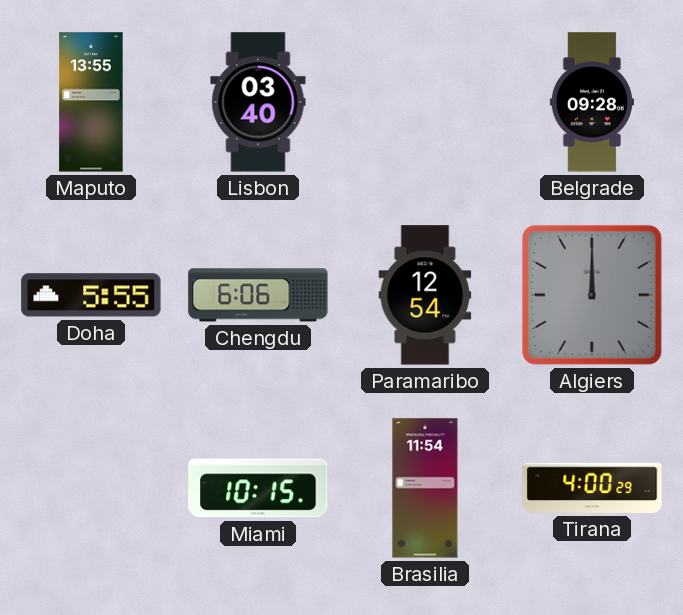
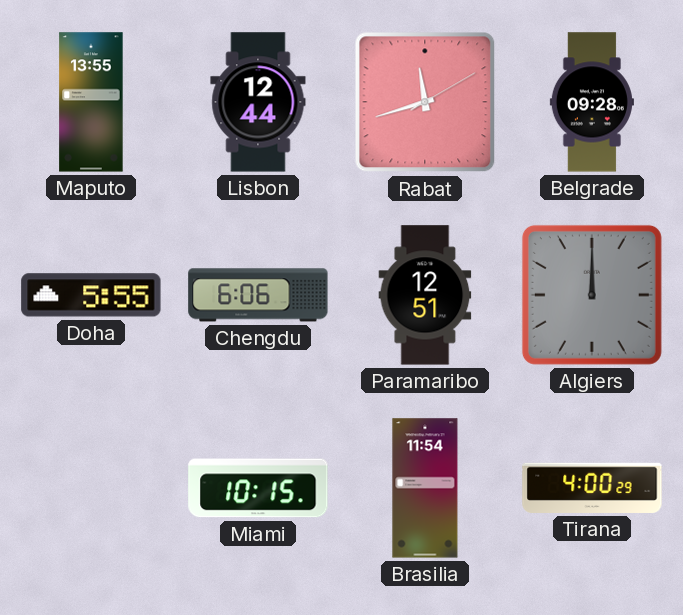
Lisbon: 03:40 -> 12:44 (258, 102)
Rabat: none -> 11:42 (425, 102)
Paramaribo: 12:54 -> 12:51 (425, 295)
